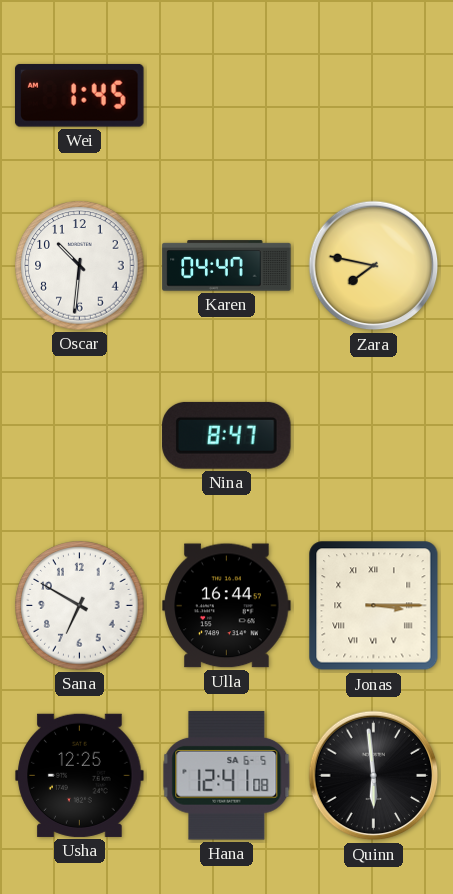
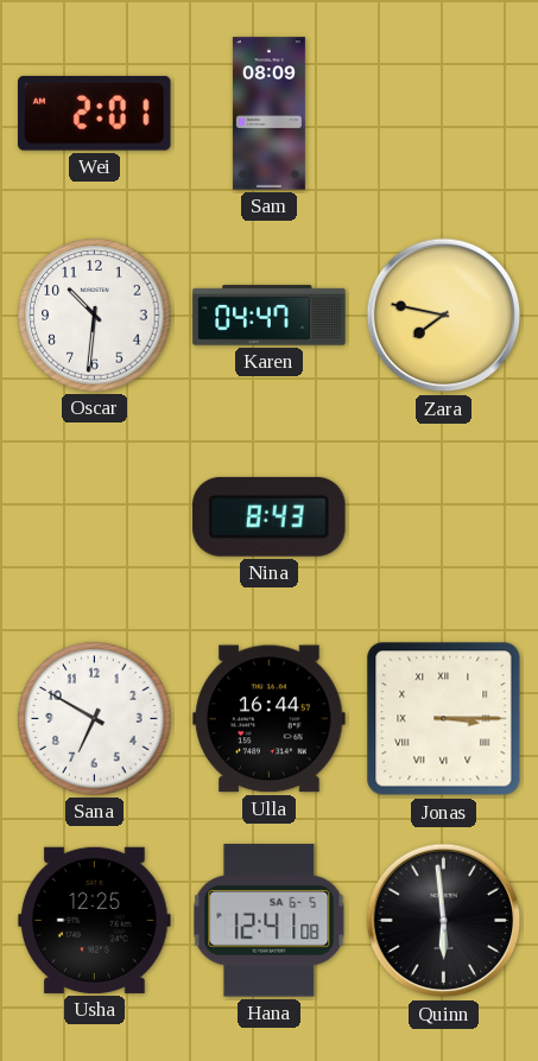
Wei: 1:45 -> 2:01 (95, 113)
Sam: none -> 08:09 (268, 114)
Nina: 8:47 -> 8:43 (270, 516)
